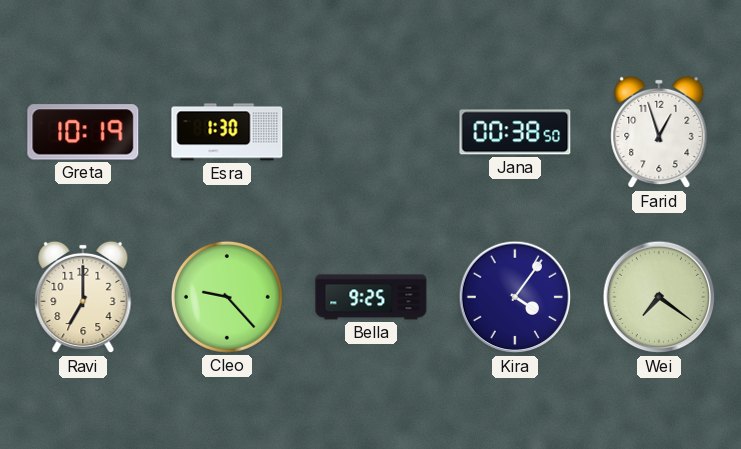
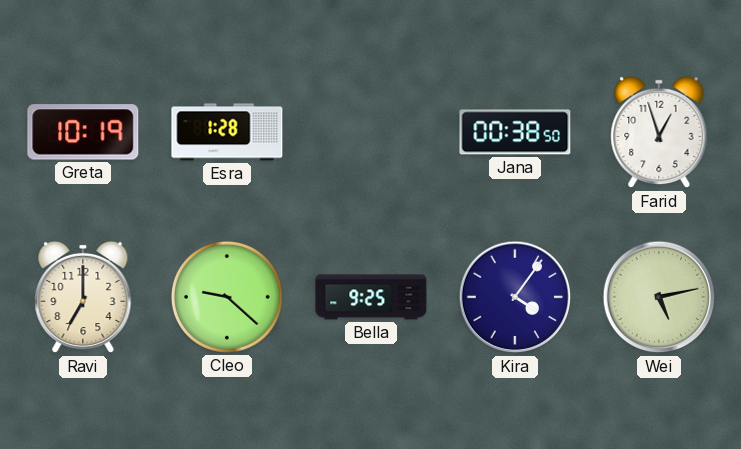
Esra: 1:30 -> 1:28 (227, 132)
Cleo: 9:23 -> 9:22 (227, 297)
Wei: 7:21 -> 5:13 (659, 297)
